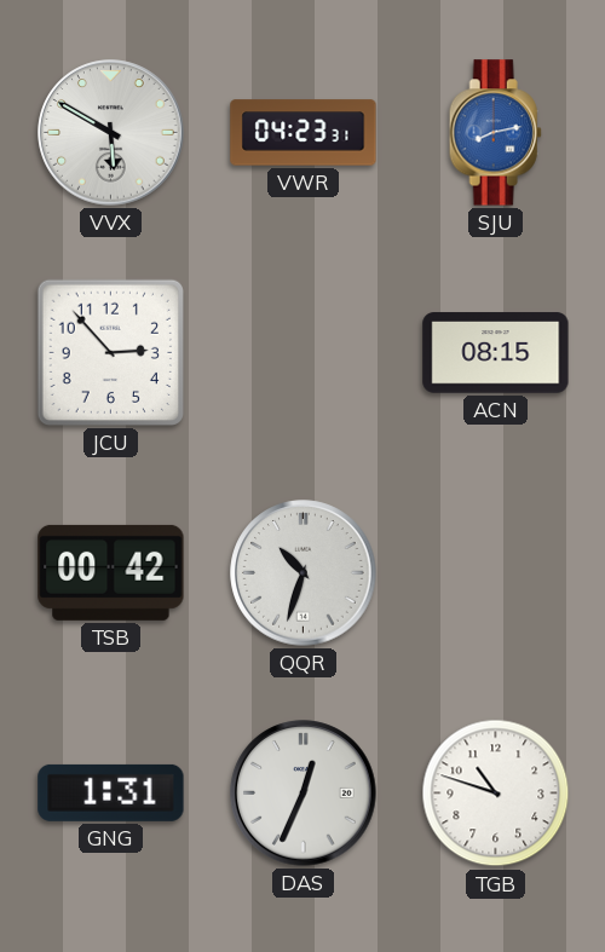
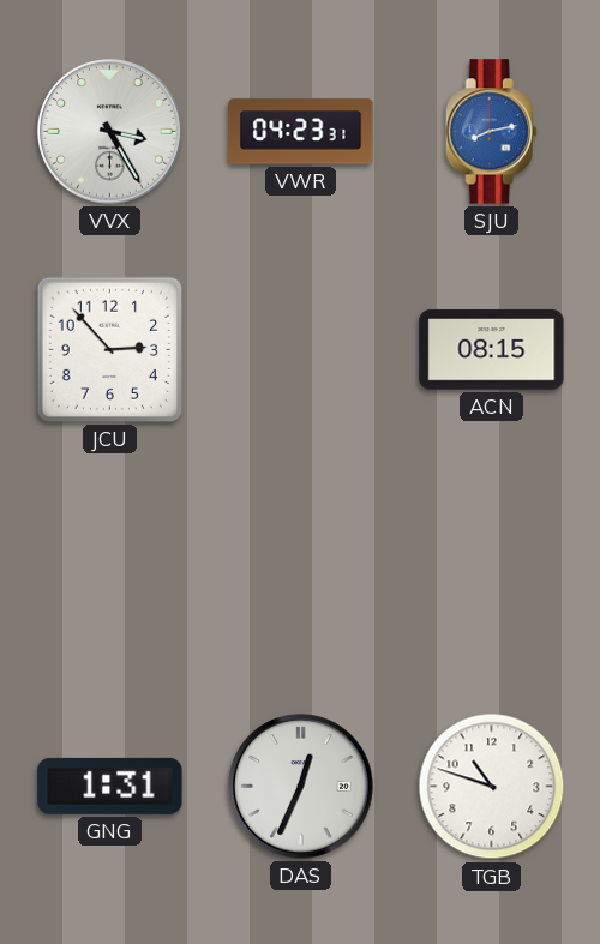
VVX: 5:50 -> 3:25 (110, 132)
TSB: 00:42 -> none (111, 572)
QQR: 10:33 -> none (304, 573)
